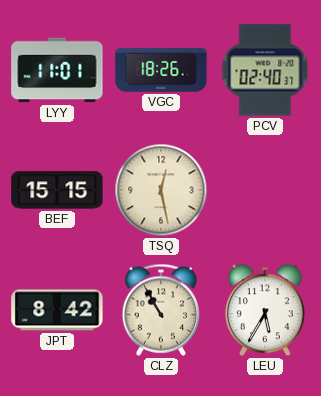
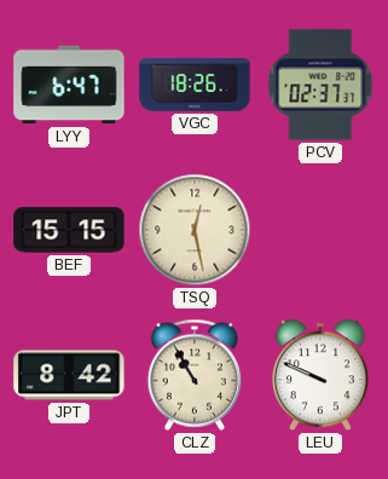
LYY: 11:01 -> 6:47 (69, 85)
PCV: 02:40 -> 02:37 (320, 85)
LEU: 5:35 -> 9:49 (322, 375)
